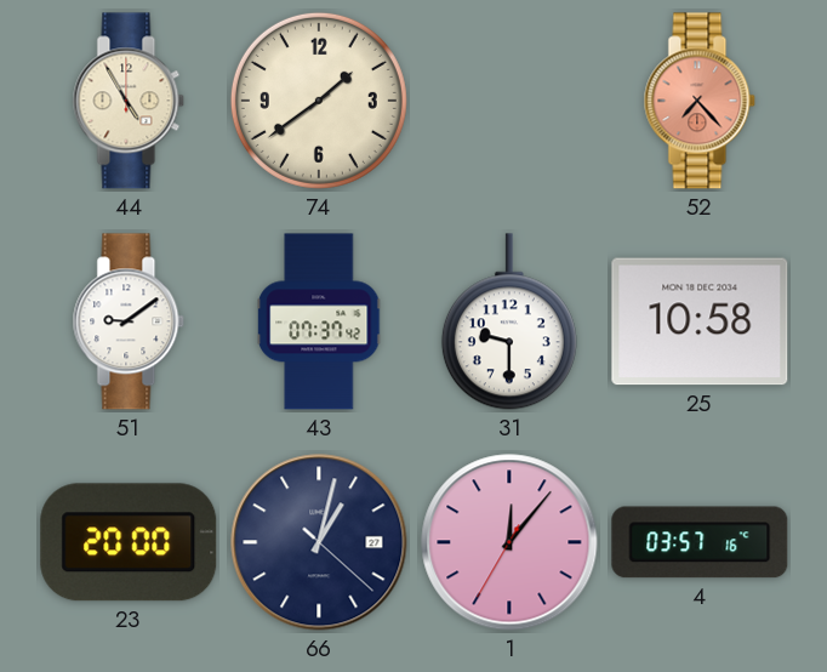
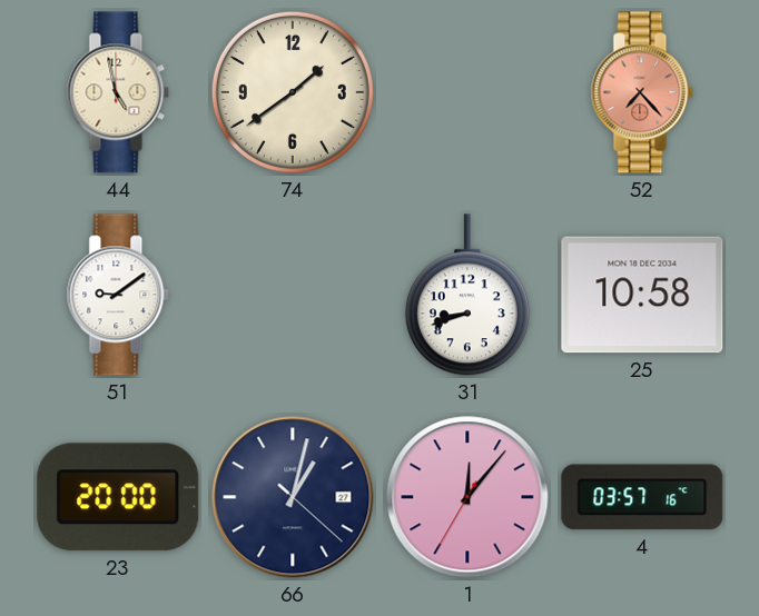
44: 4:55 -> 4:58 (118, 92)
43: 07:37 -> none (319, 321)
31: 9:30 -> 8:42 (467, 295)
